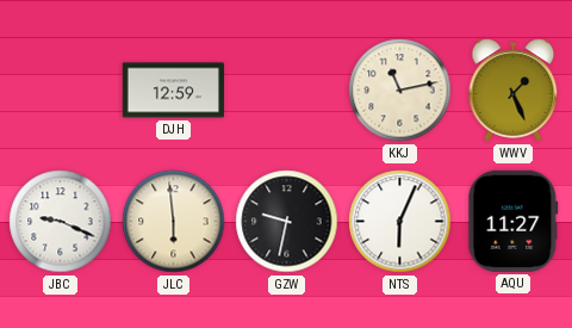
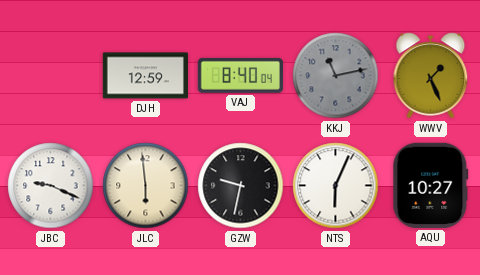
VAJ: none -> 8:40 (240, 75)
KKJ dial: cream -> grey (336, 76)
AQU: 11:27 -> 10:27 (431, 185)
